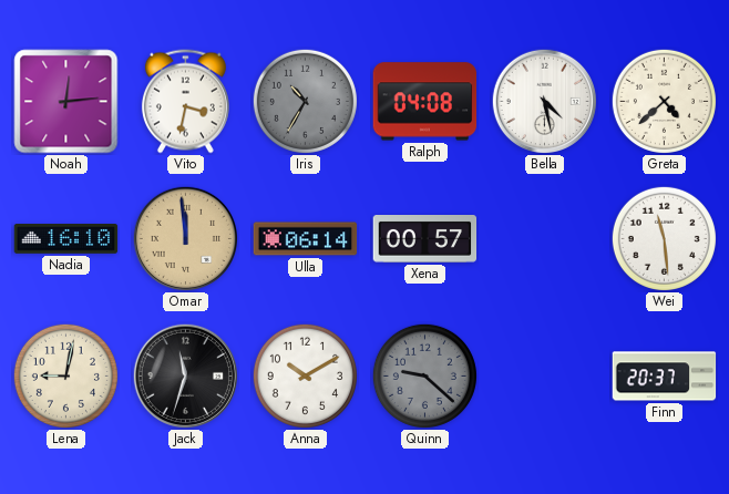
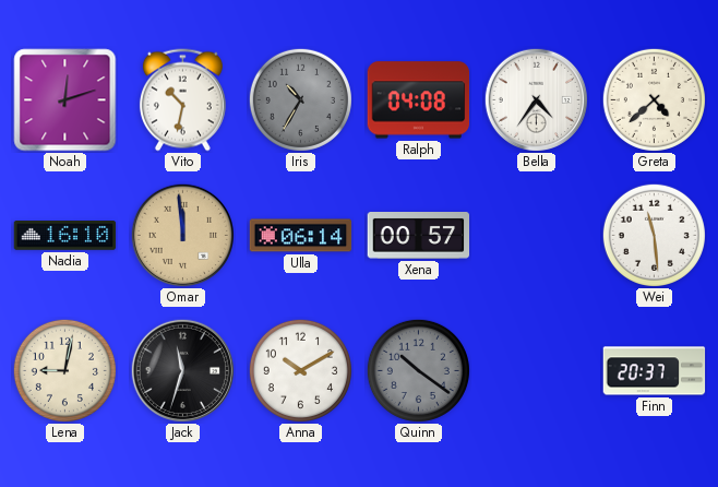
Noah: 12:14 -> 12:12 (65, 100)
Vito: 3:32 -> 10:32 (182, 100)
Bella: 4:28 -> 4:36 (536, 99)
Quinn: 9:22 -> 10:21 (418, 370)
